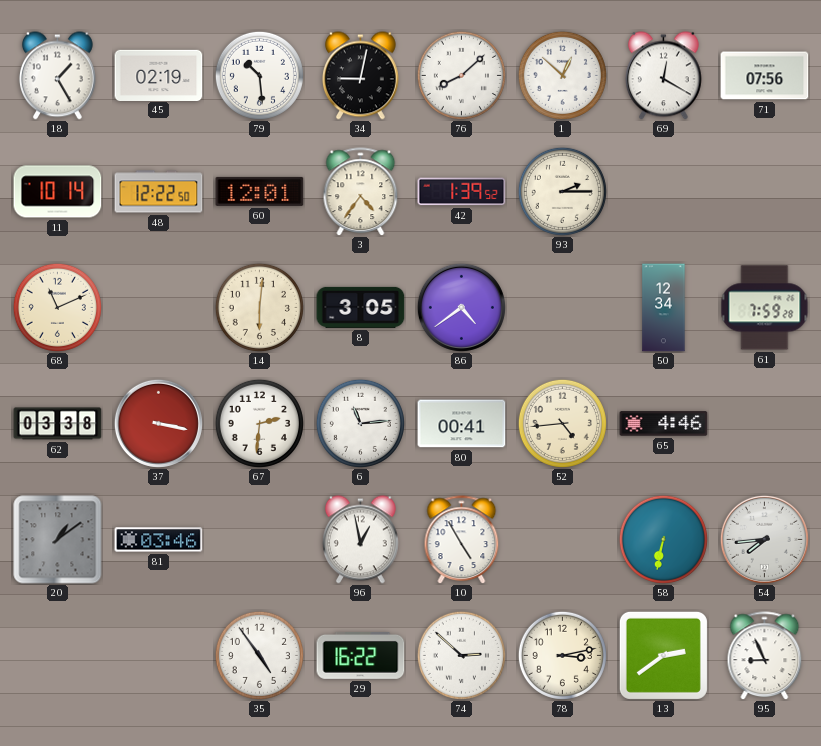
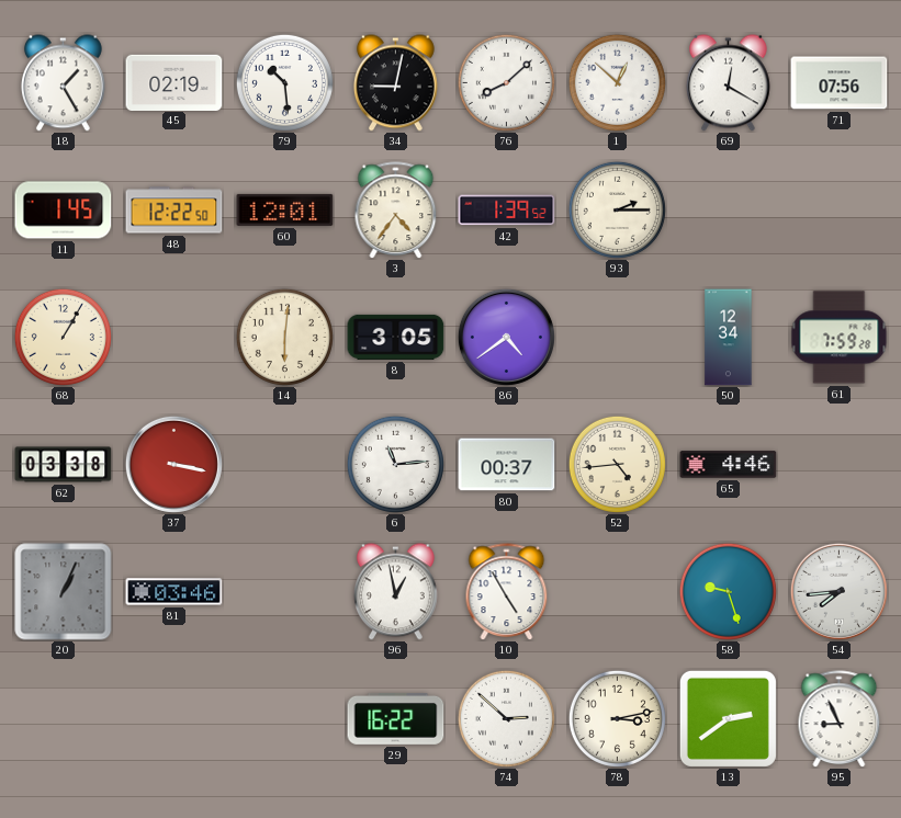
11: 10:14 -> 1:45 (64, 211)
68: 11:11 -> 1:05 (63, 337)
67: 2:31 -> none (259, 423)
80: 00:41 -> 00:37 (507, 465)
20: 1:09 -> 1:04 (64, 592)
58: 6:32 -> 9:27 (728, 591)
35: 4:54 -> none (259, 655)
